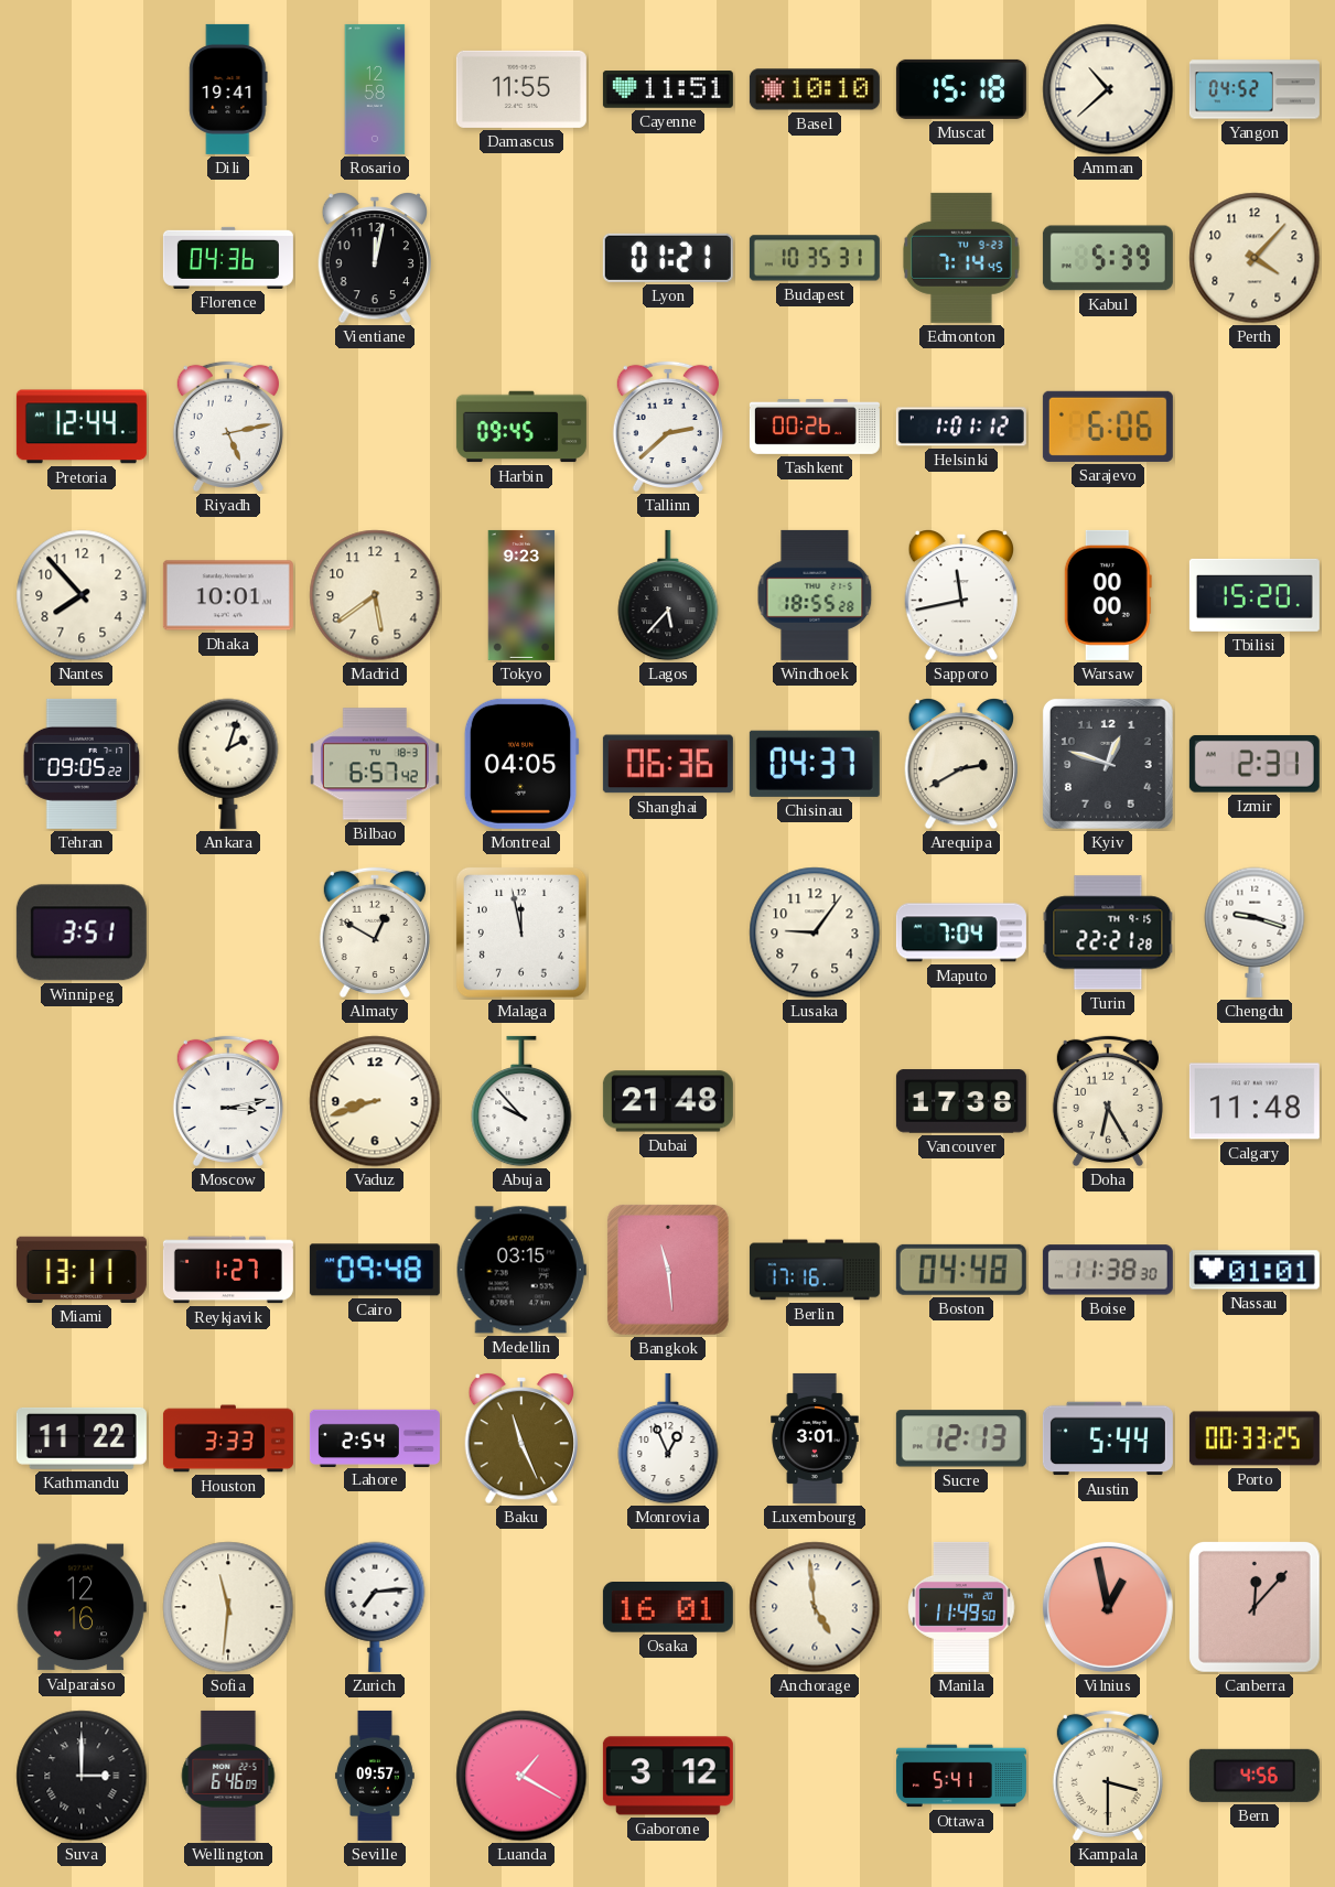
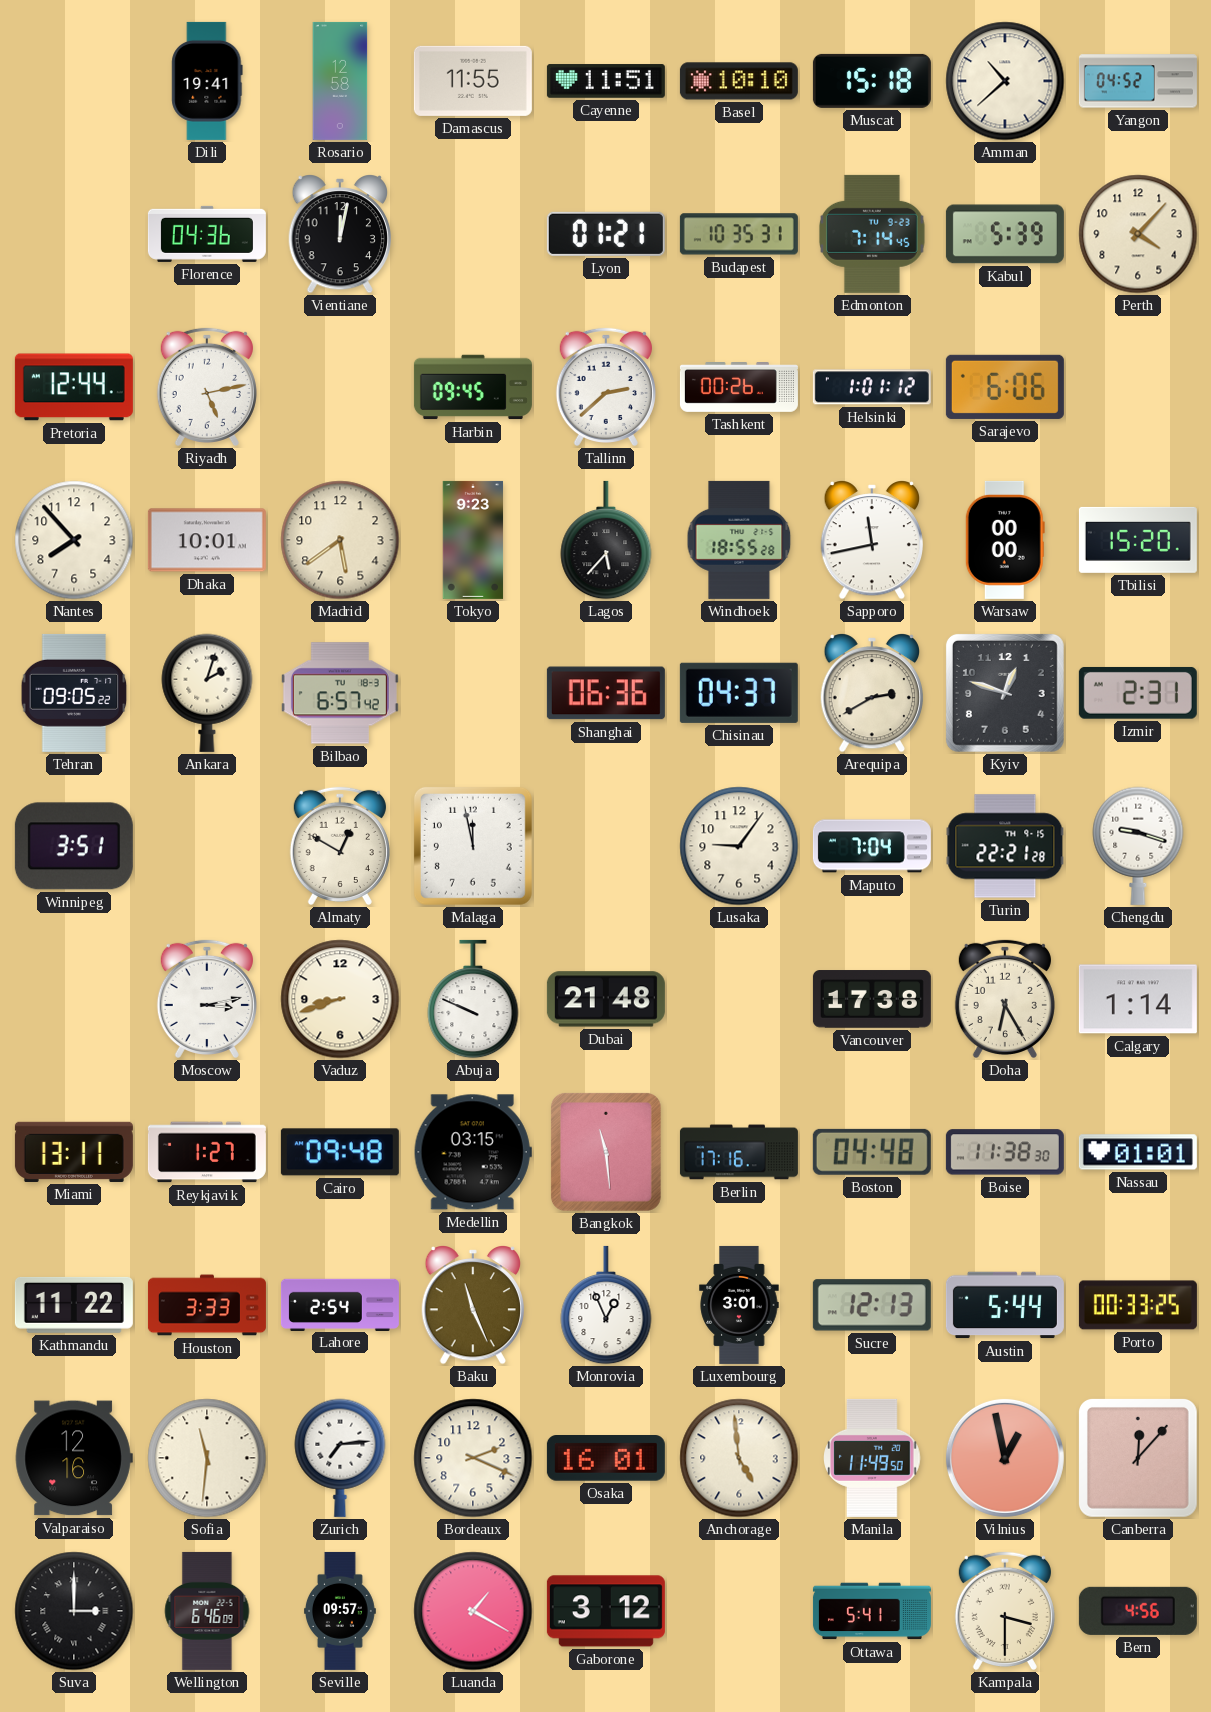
Montreal: 04:05 -> none (521, 764)
Abuja: 9:53 -> 9:49 (473, 999)
Calgary: 11:48 -> 1:14 (1138, 999)
Bordeaux: none -> 2:19 (473, 1458)
